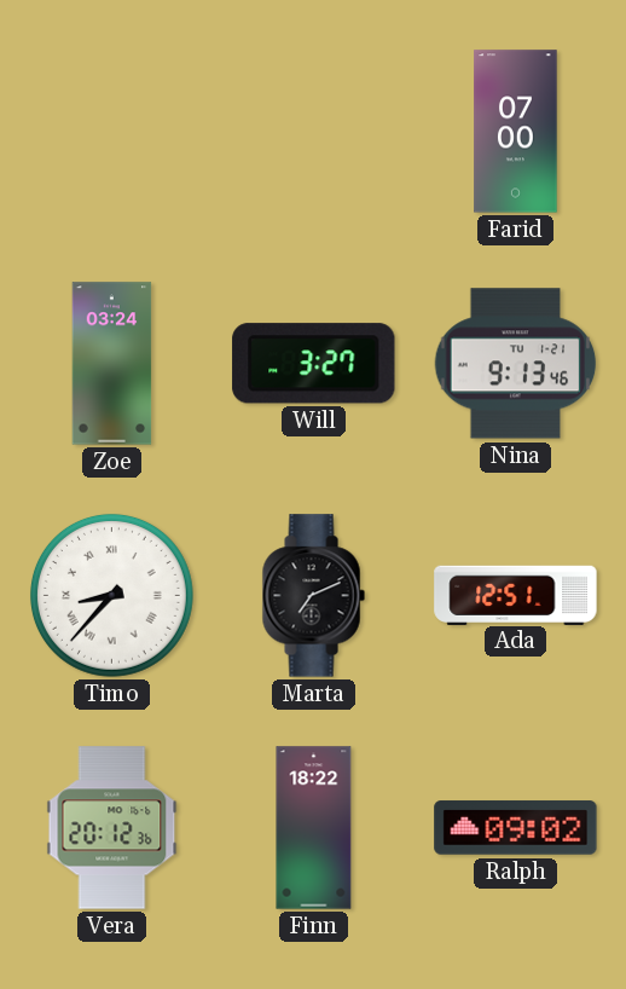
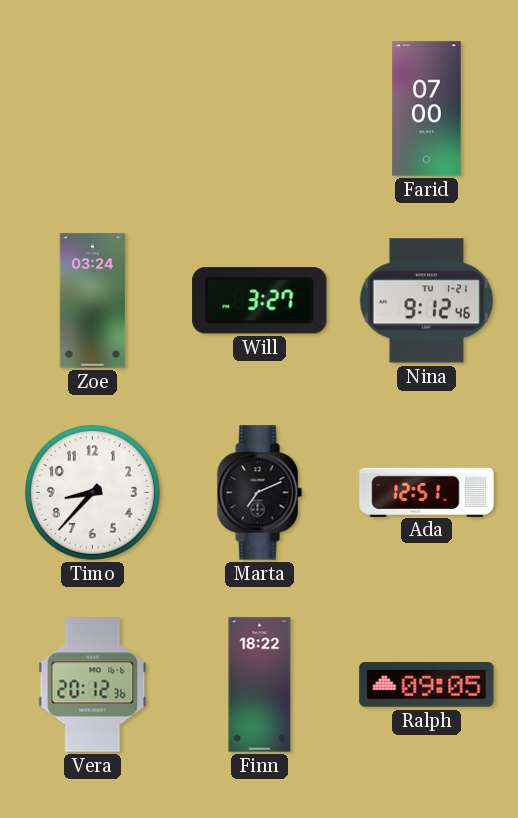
Nina: 9:13 -> 9:12 (427, 301)
Timo numerals: Roman -> Arabic (92, 492)
Ralph: 09:02 -> 09:05 (427, 685)
